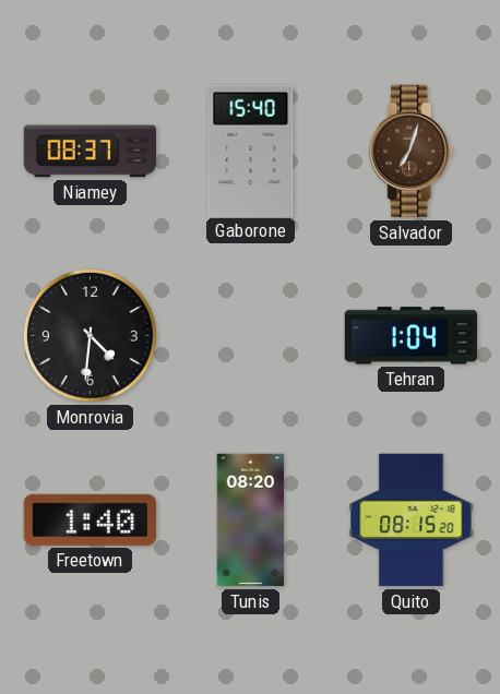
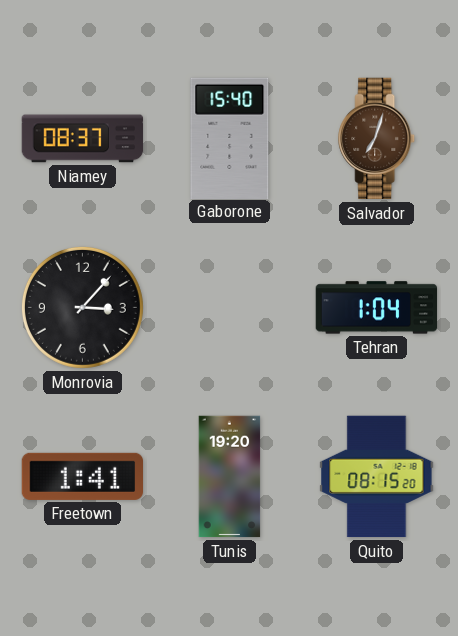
Monrovia: 4:31 -> 3:07 (82, 307)
Freetown: 1:40 -> 1:41 (83, 476)
Tunis: 08:20 -> 19:20 (230, 477)
